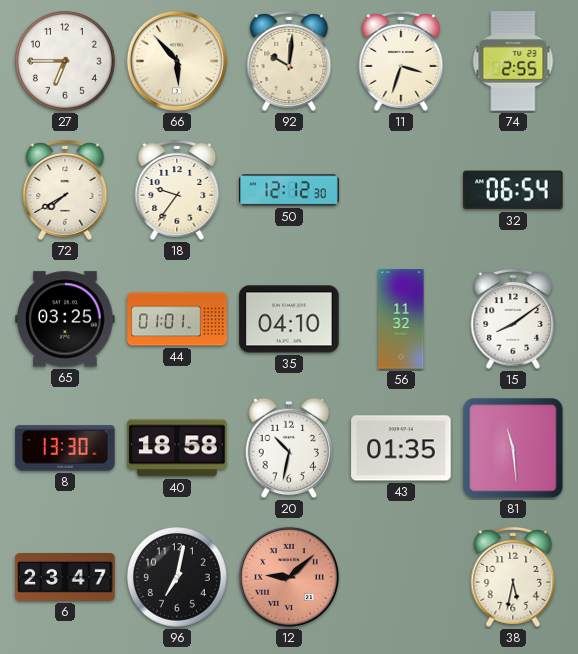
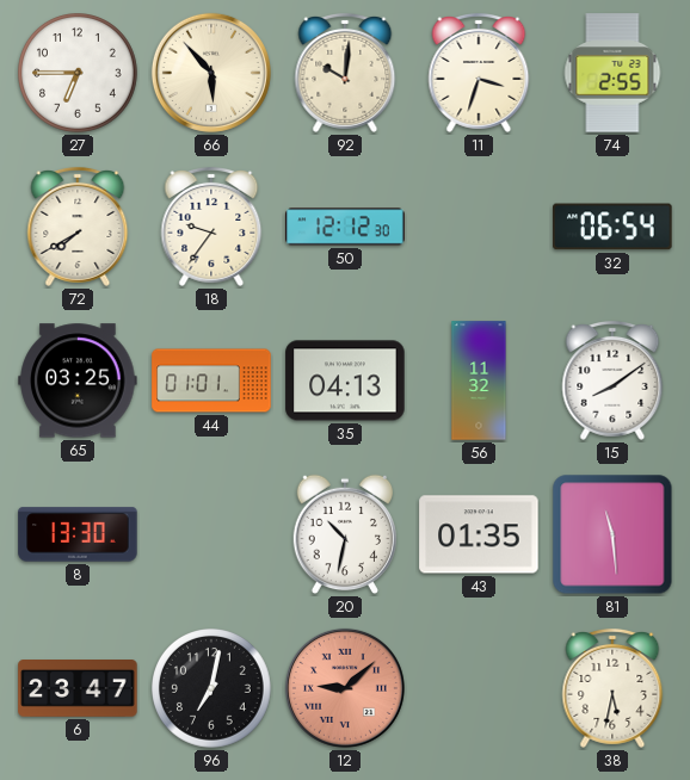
35: 04:10 -> 04:13 (345, 380)
40: 18:58 -> none (177, 448)
